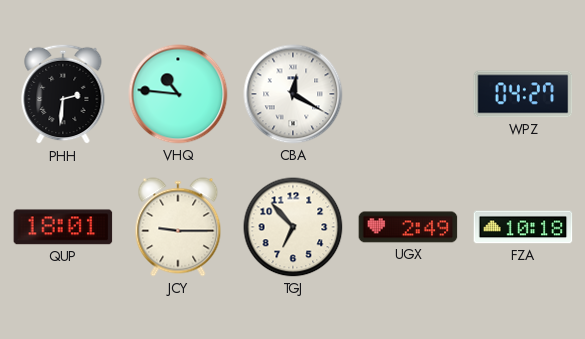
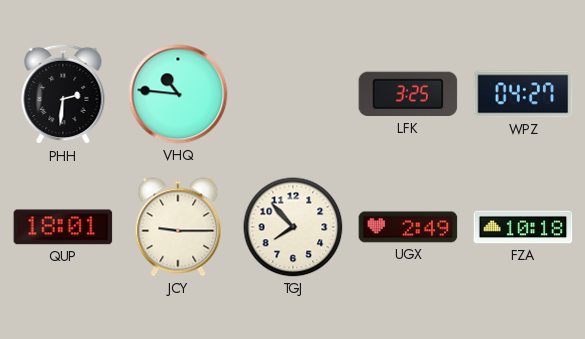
CBA: 12:20 -> none (293, 94)
LFK: none -> 3:25 (408, 94)
TGJ: 6:53 -> 7:53 (293, 227)
